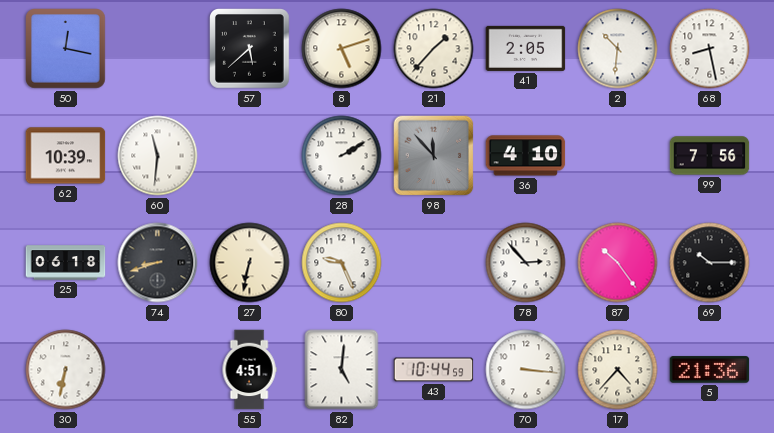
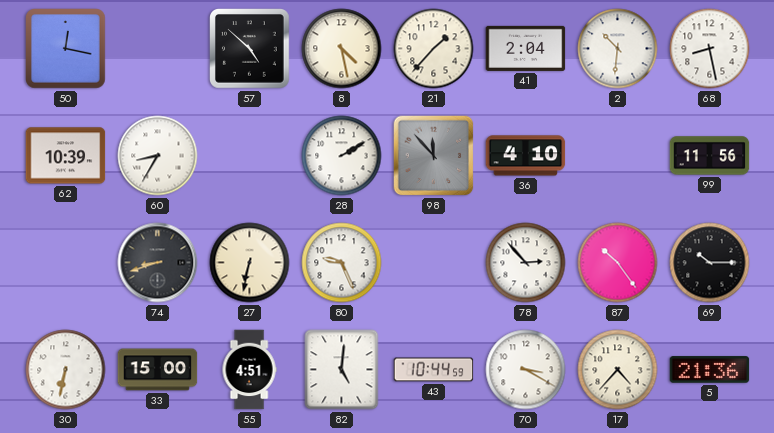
57: 5:38 -> 4:52 (250, 49)
8: 5:12 -> 4:28 (342, 49)
41: 2:05 -> 2:04 (526, 48)
60: 11:31 -> 8:35 (158, 156)
99: 7:56 -> 11:56 (710, 156)
25: 06:18 -> none (66, 263)
33: none -> 15:00 (158, 370)
70: 3:16 -> 3:20 (526, 370)
